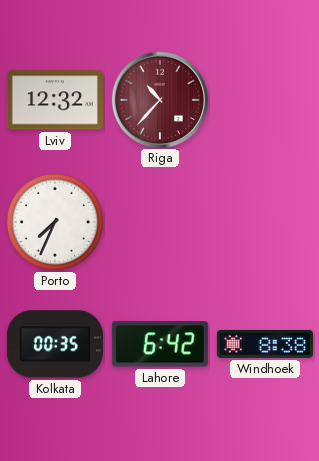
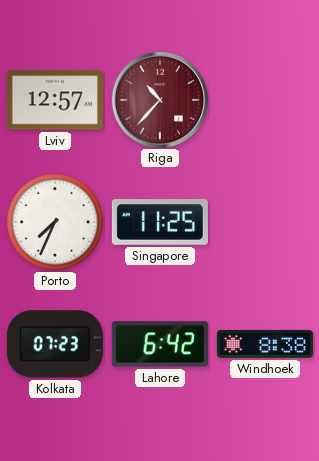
Lviv: 12:32 -> 12:57 (55, 100)
Singapore: none -> 11:25 (160, 222)
Kolkata: 00:35 -> 07:23 (55, 344)
